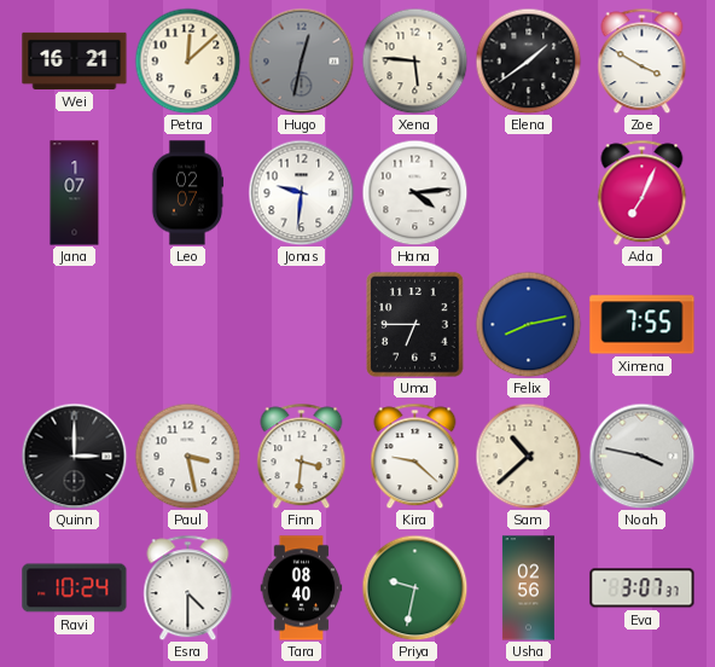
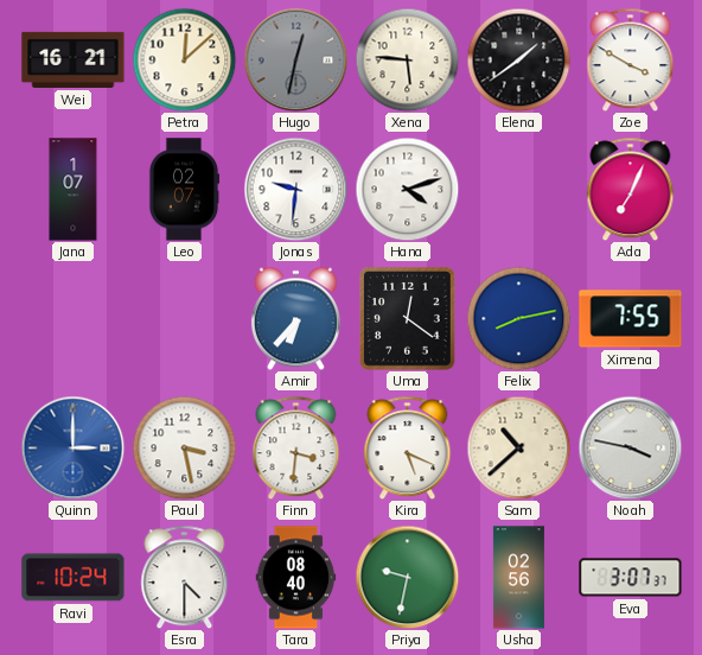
Hana: 4:14 -> 4:12 (407, 189)
Amir: none -> 6:37 (295, 318)
Uma: 6:45 -> 12:21 (408, 319)
Quinn dial: black -> blue (72, 447)
Kira: 9:22 -> 5:19 (408, 447)
